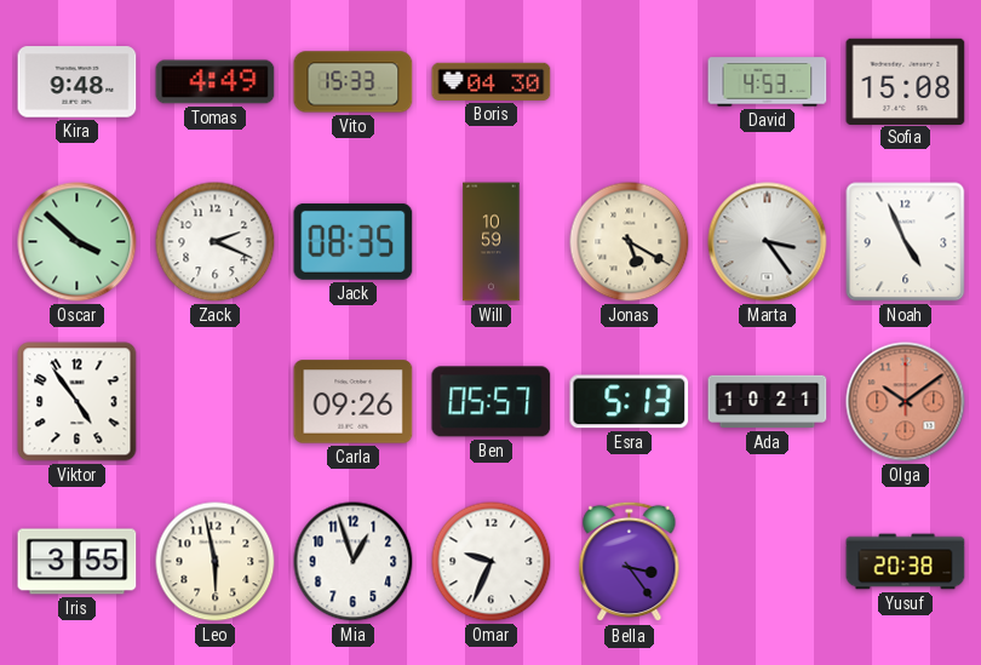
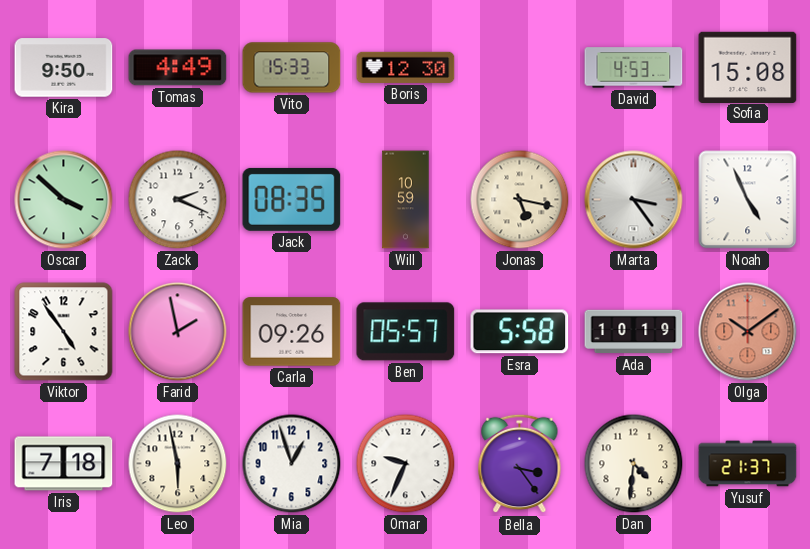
Kira: 9:48 -> 9:50 (64, 68)
Boris: 04:30 -> 12:30 (406, 67)
Jonas: 5:20 -> 5:17 (520, 200)
Farid: none -> 1:58 (178, 332)
Esra: 5:13 -> 5:58 (520, 332)
Ada: 10:21 -> 10:19 (634, 332)
Iris: 3:55 -> 7:18 (64, 464)
Dan: none -> 4:31 (634, 464)
Yusuf: 20:38 -> 21:37 (748, 464)
